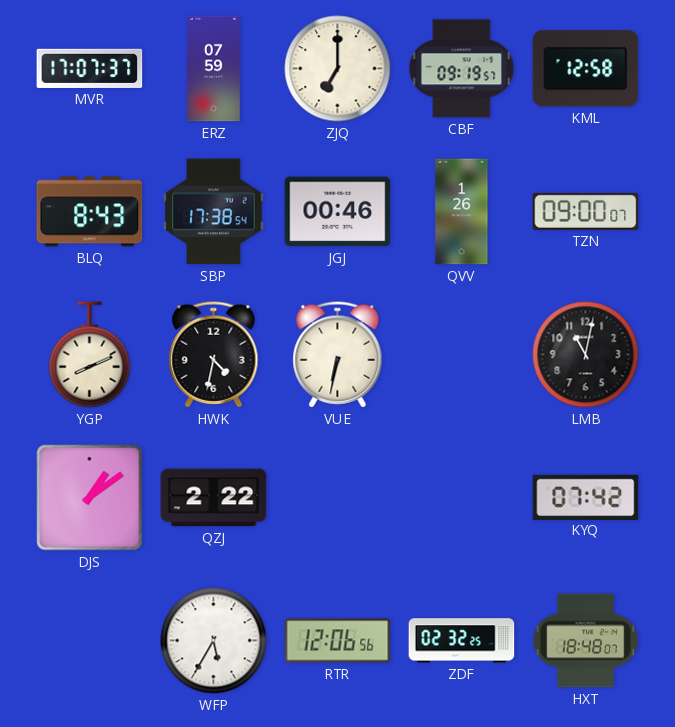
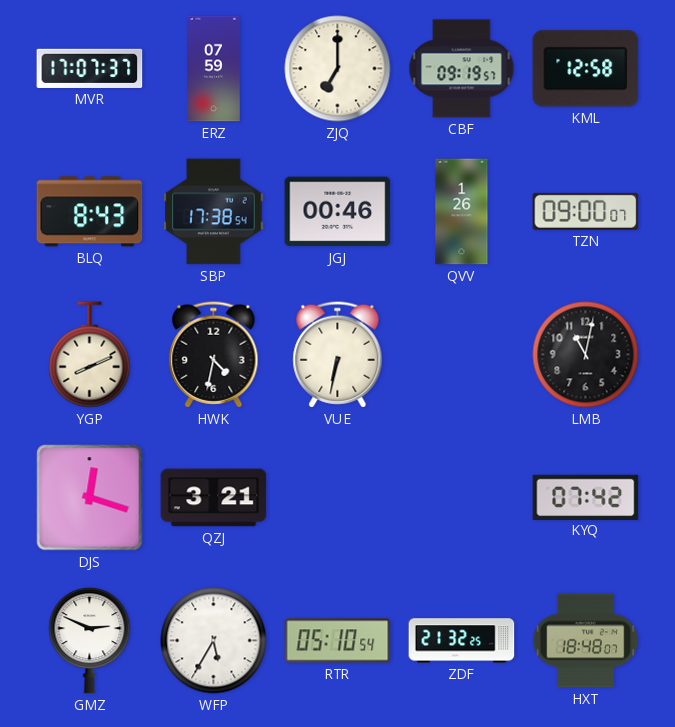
DJS: 1:09 -> 12:18 (90, 498)
QZJ: 2:22 -> 3:21 (214, 498)
GMZ: none -> 2:49 (90, 641)
RTR: 12:06 -> 05:10 (338, 641)
ZDF: 02:32 -> 21:32 (462, 641)
